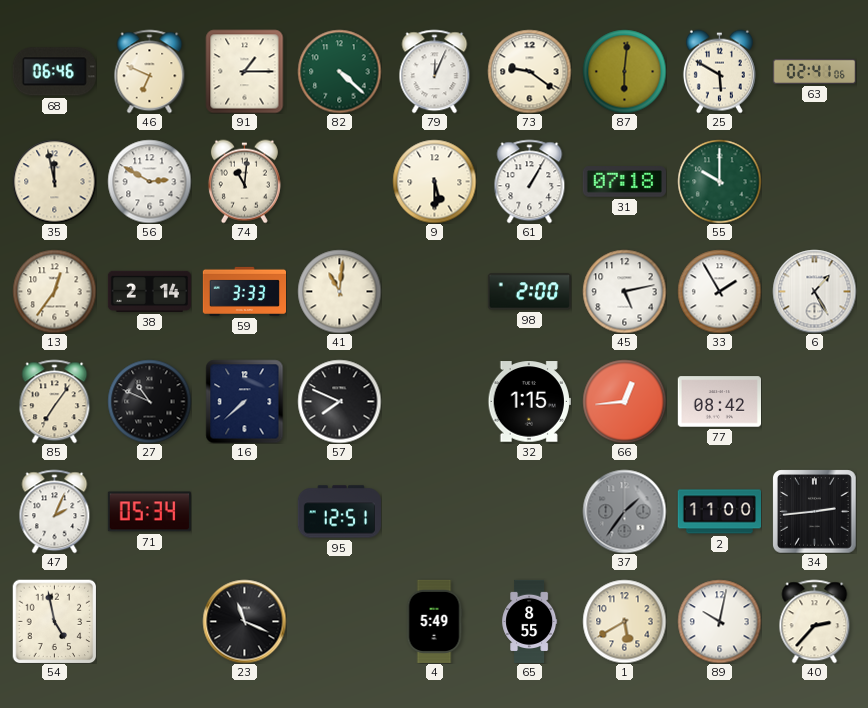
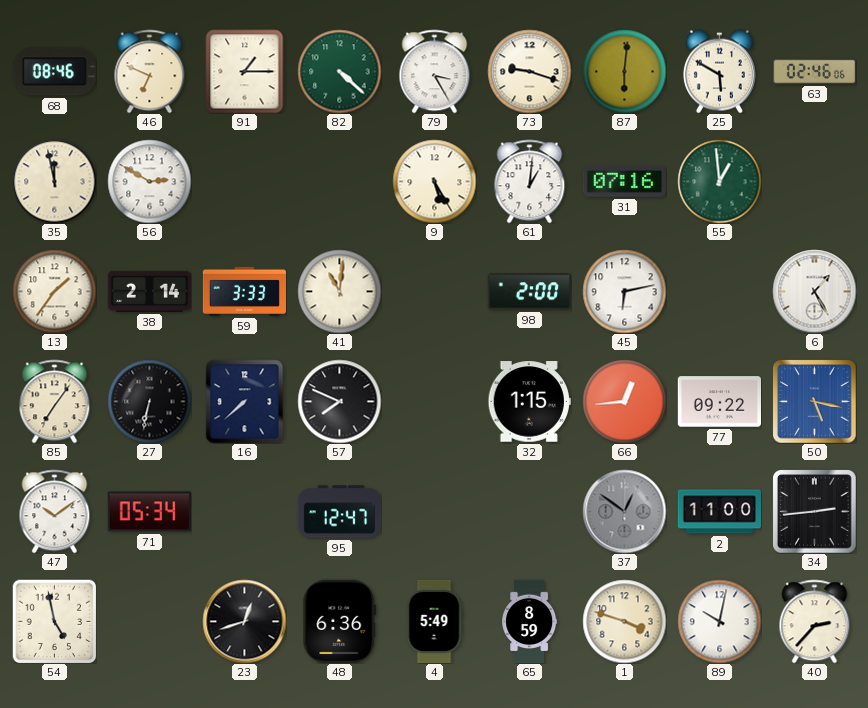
68: 06:46 -> 08:46 (54, 72)
79: 12:04 -> 3:25 (435, 71)
73: 9:21 -> 9:18 (529, 71)
63: 02:41 -> 02:46 (814, 71)
74: 11:01 -> none (244, 181)
9: 5:30 -> 5:25 (434, 181)
61: 1:05 -> 1:01 (530, 181)
31: 07:18 -> 07:16 (624, 182)
55: 10:00 -> 12:59 (719, 181)
13: 12:36 -> 1:36 (54, 291)
45: 5:13 -> 6:13 (624, 291)
33: 1:55 -> none (719, 291)
27: 10:49 -> 6:32 (149, 401)
77: 08:42 -> 09:22 (719, 402)
50: none -> 5:17 (814, 401)
47: 2:04 -> 10:09 (55, 511)
95: 12:51 -> 12:47 (339, 512)
37: 1:36 -> 12:51 (624, 511)
23: 11:19 -> 12:42 (244, 621)
48: none -> 6:36 (340, 621)
65: 8:55 -> 8:59 (530, 621)
1: 5:40 -> 3:48 (624, 621)
